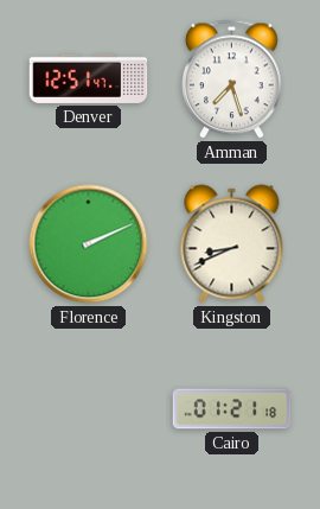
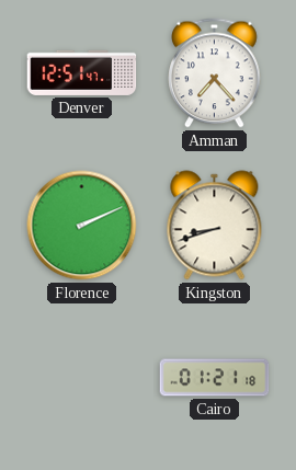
Amman: 7:27 -> 7:23 (215, 73)
Kingston: 8:41 -> 8:42 (215, 226)
